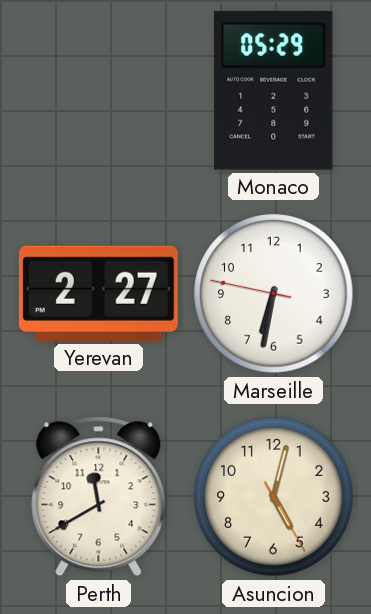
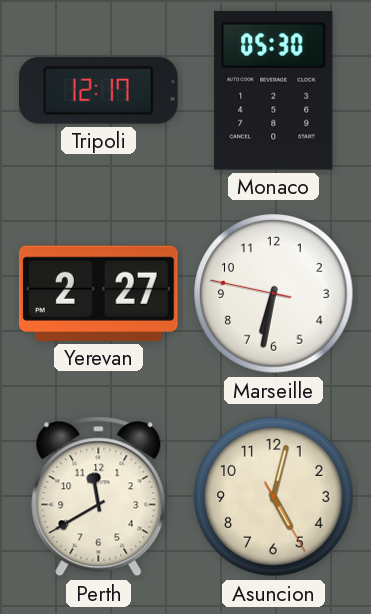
Tripoli: none -> 12:17 (98, 91)
Monaco: 05:29 -> 05:30 (274, 90)
